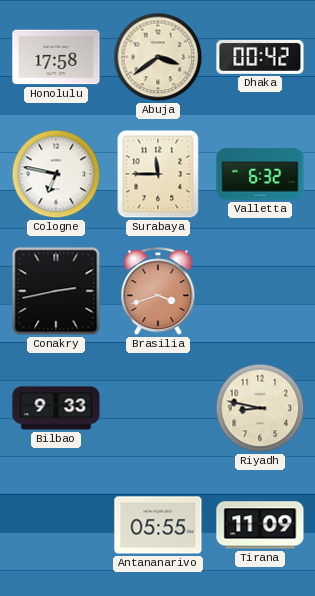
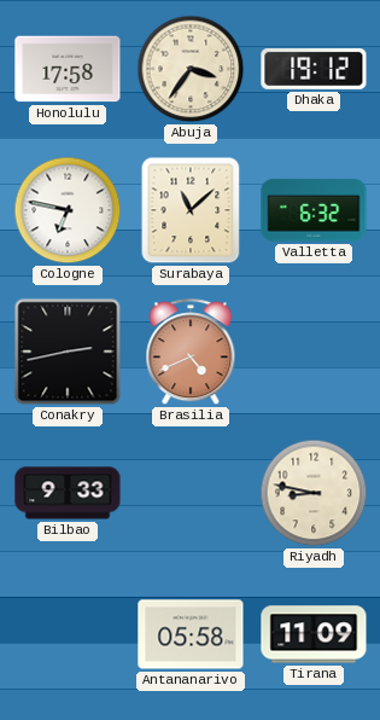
Abuja: 3:39 -> 3:36 (191, 69)
Dhaka: 00:42 -> 19:12 (314, 69)
Surabaya: 11:45 -> 11:08 (191, 210)
Brasilia: 3:42 -> 4:41 (191, 353)
Antananarivo: 05:55 -> 05:58 (191, 634)
